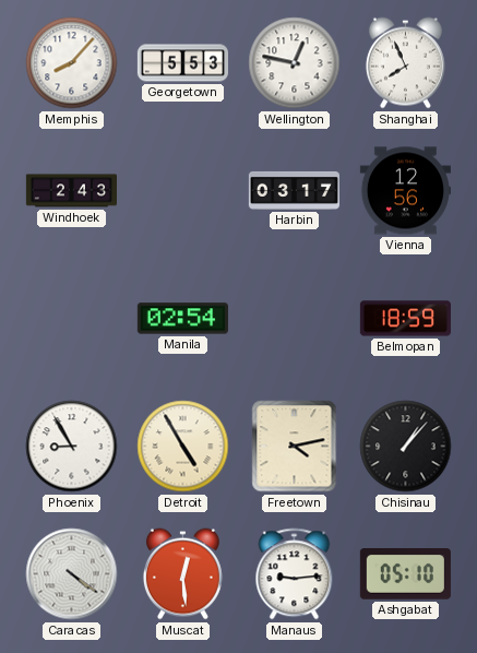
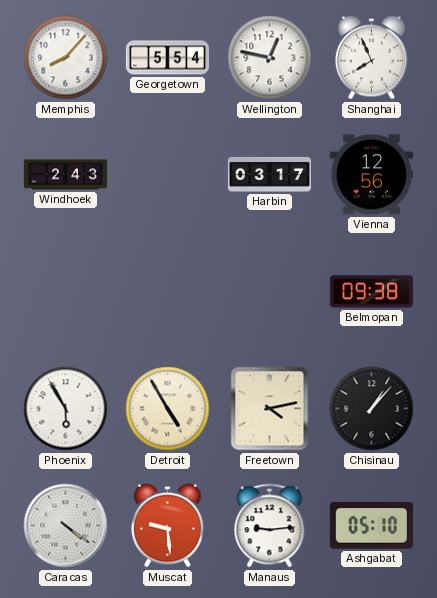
Georgetown: 5:53 -> 5:54 (167, 58)
Manila: 02:54 -> none (182, 319)
Belmopan: 18:59 -> 09:38 (371, 292)
Phoenix: 8:55 -> 5:55 (66, 409)
Muscat: 12:29 -> 9:29 (167, 526)
